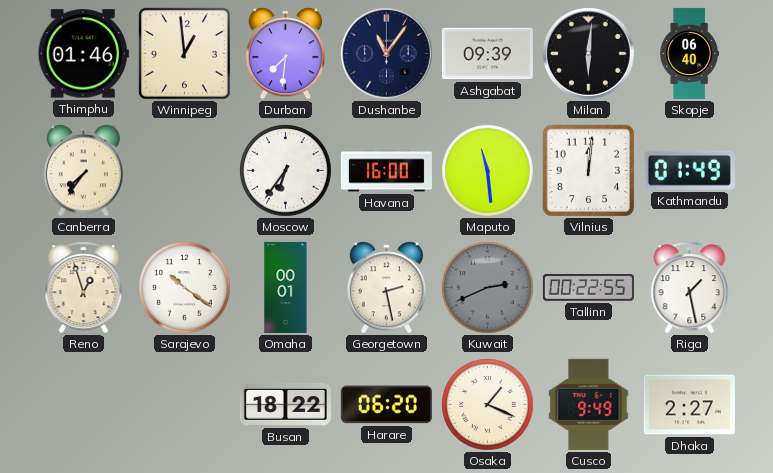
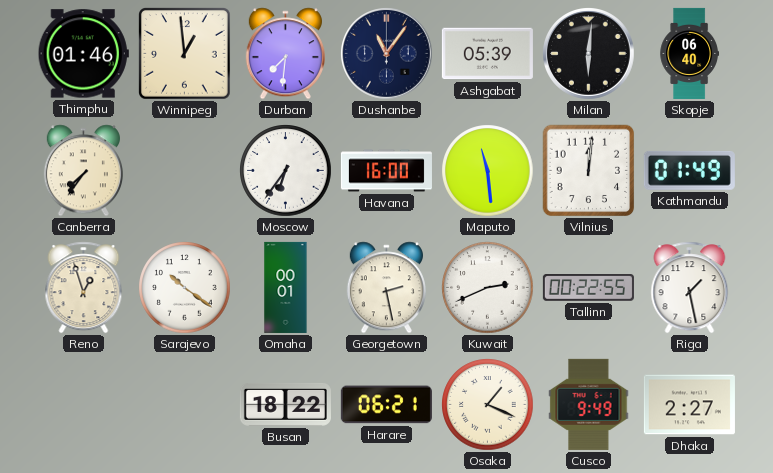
Ashgabat: 09:39 -> 05:39 (487, 54)
Kuwait dial: grey -> white (488, 288)
Harare: 06:20 -> 06:21 (386, 405)
